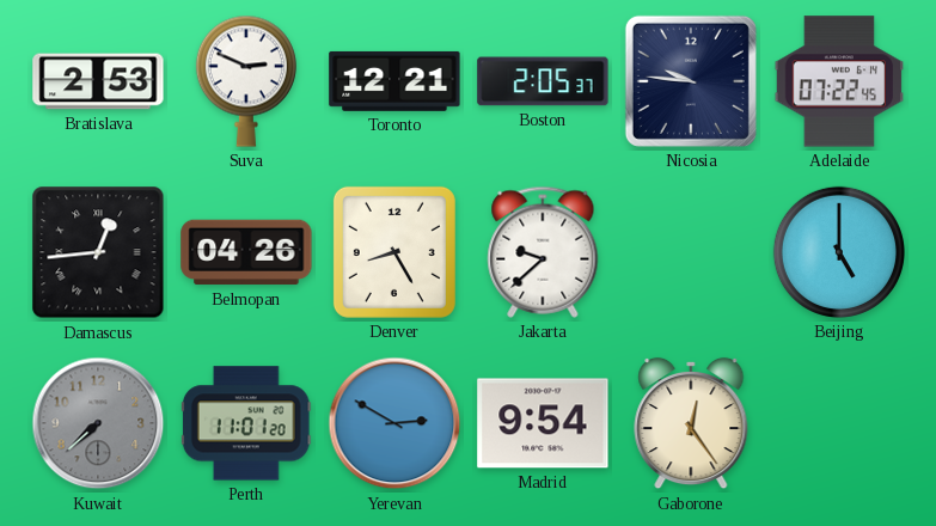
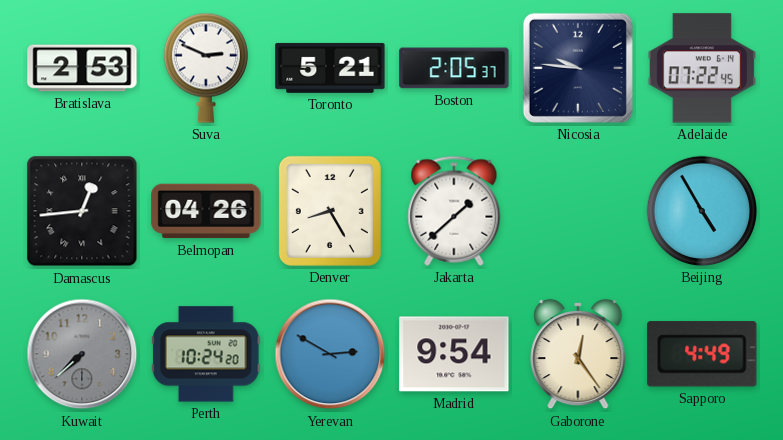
Toronto: 12:21 -> 5:21 (330, 68)
Jakarta: 9:38 -> 1:38 (454, 211)
Beijing: 5:00 -> 4:55 (702, 211)
Perth: 11:01 -> 10:24 (206, 354)
Sapporo: none -> 4:49 (702, 354)
